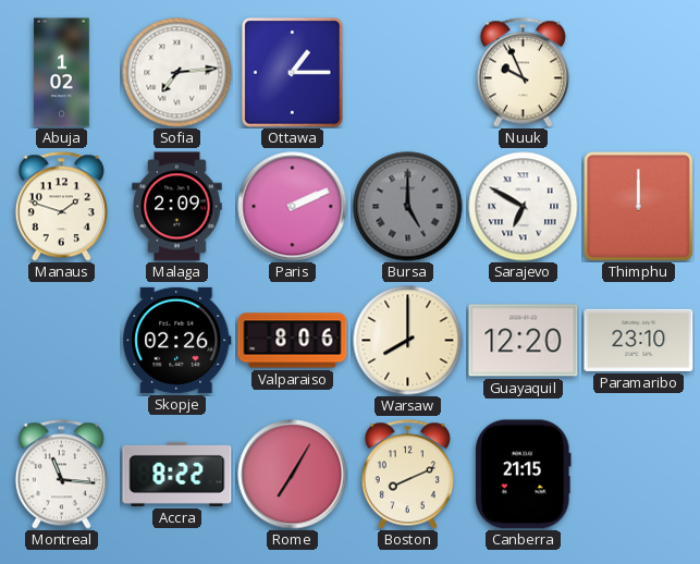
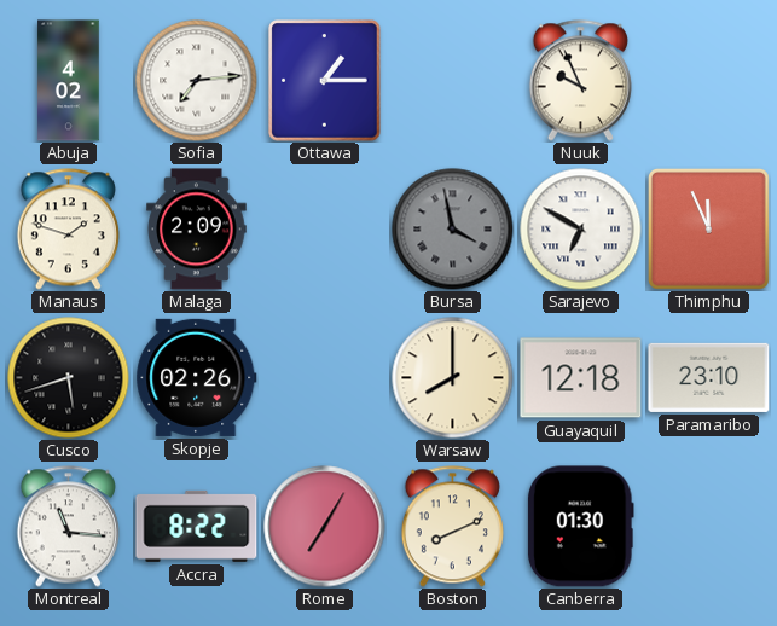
Abuja: 1:02 -> 4:02 (69, 81)
Paris: 2:11 -> none (293, 207)
Bursa: 5:00 -> 3:58 (453, 230)
Thimphu: 12:00 -> 11:56 (708, 228)
Cusco: none -> 5:42 (69, 378)
Valparaiso: 8:06 -> none (293, 341)
Guayaquil: 12:20 -> 12:18 (581, 378)
Canberra: 21:15 -> 01:30 (580, 527)
